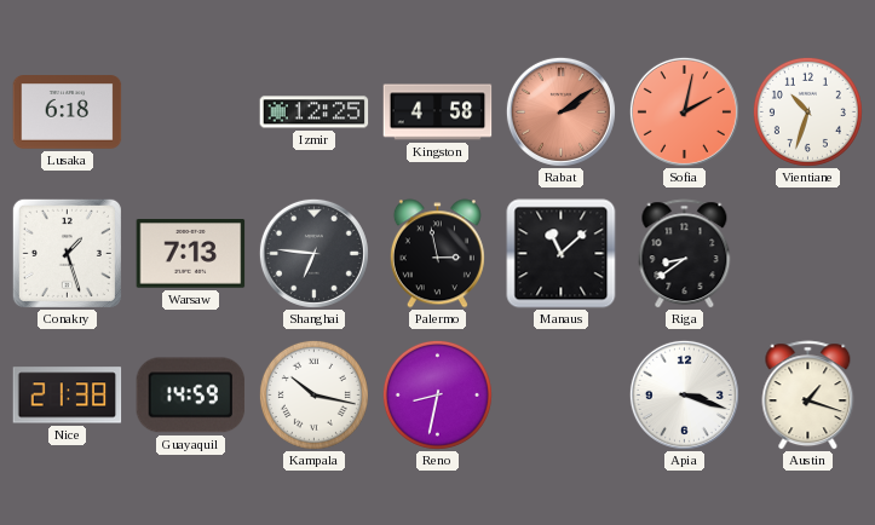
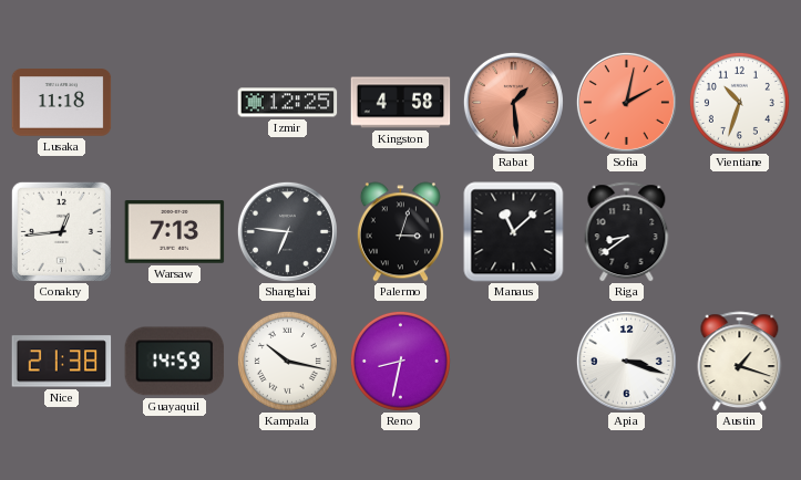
Lusaka: 6:18 -> 11:18 (62, 103)
Rabat: 2:09 -> 1:29 (513, 102)
Conakry: 1:27 -> 12:44 (61, 231)
Palermo: 2:58 -> 3:03 (400, 232)
